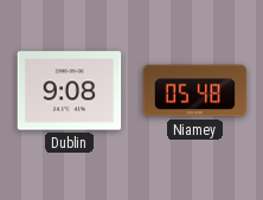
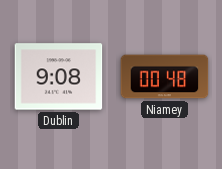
Niamey: 05:48 -> 00:48 (165, 77)
